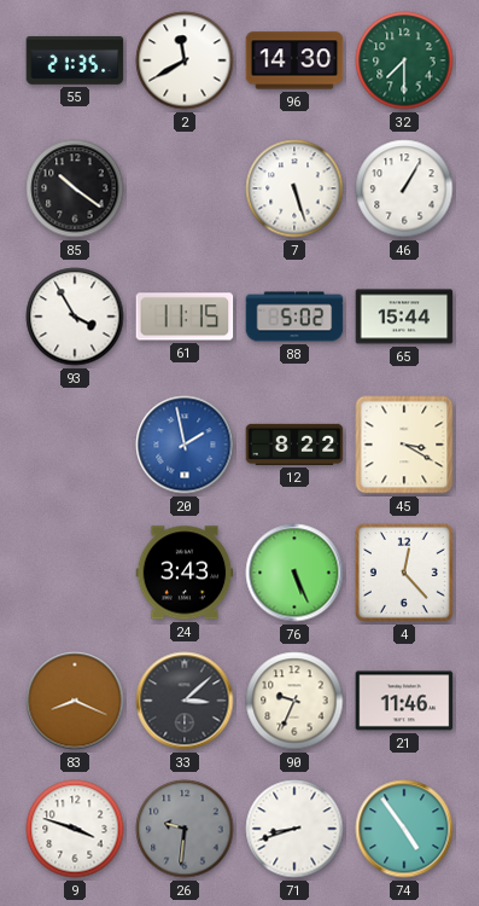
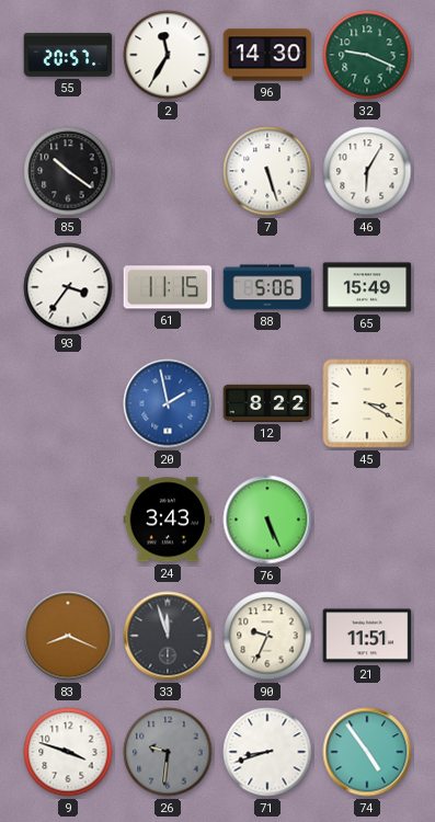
55: 21:35 -> 20:57 (68, 55)
2: 11:40 -> 11:35 (168, 55)
32: 7:30 -> 9:19 (367, 55)
46: 1:05 -> 6:05 (367, 171)
93: 3:55 -> 3:36 (68, 287)
88: 5:02 -> 5:06 (267, 287)
65: 15:44 -> 15:49 (367, 287)
4: 12:23 -> none (404, 573)
33: 3:08 -> 11:57 (168, 636)
21: 11:46 -> 11:51 (367, 636)
